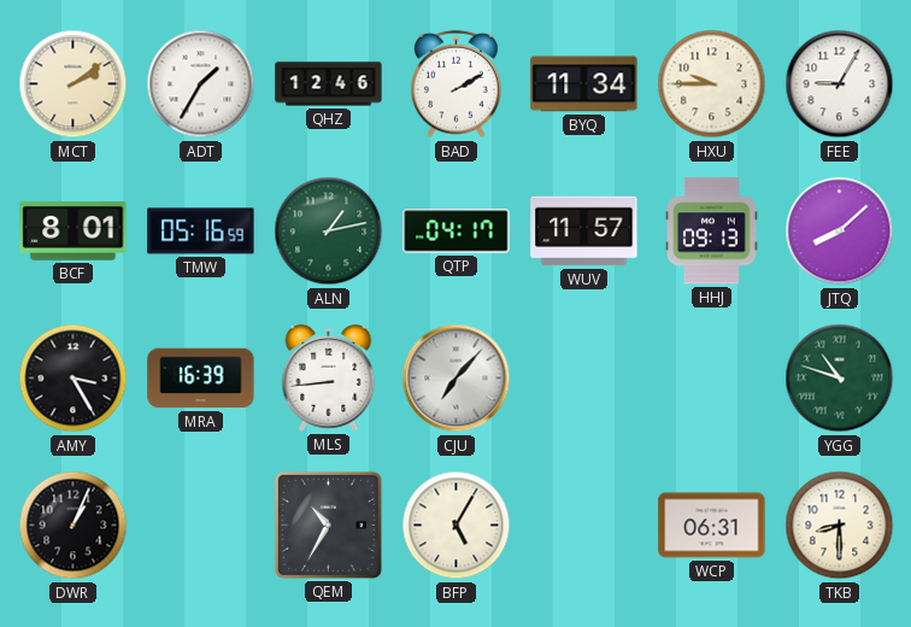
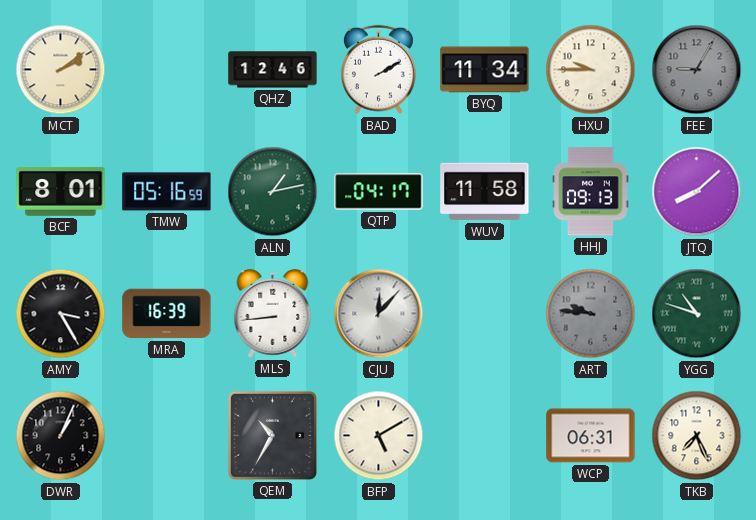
ADT: 1:35 -> none (201, 84)
FEE dial: white -> grey (697, 70)
WUV: 11:57 -> 11:58 (485, 192)
CJU: 7:07 -> 12:07 (379, 314)
ART: none -> 9:46 (591, 314)
BFP: 5:05 -> 5:10 (379, 436)
TKB: 8:30 -> 7:26 (697, 436)
